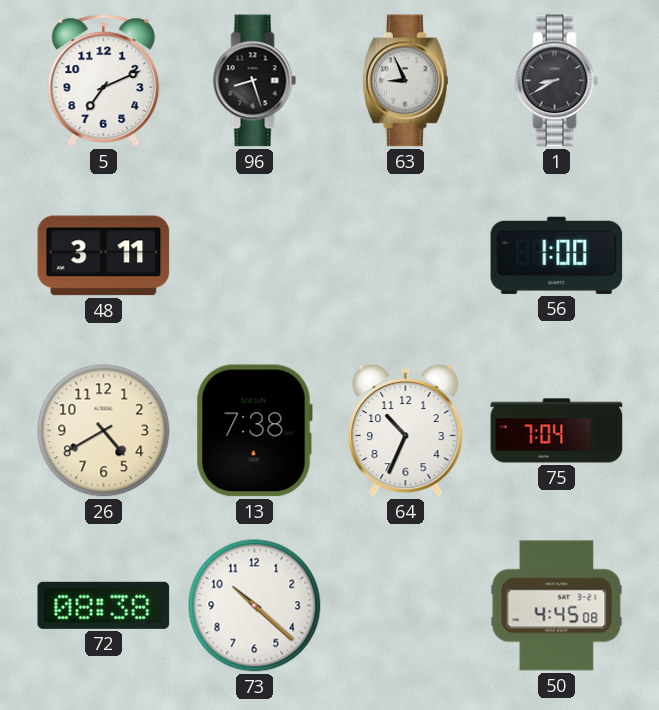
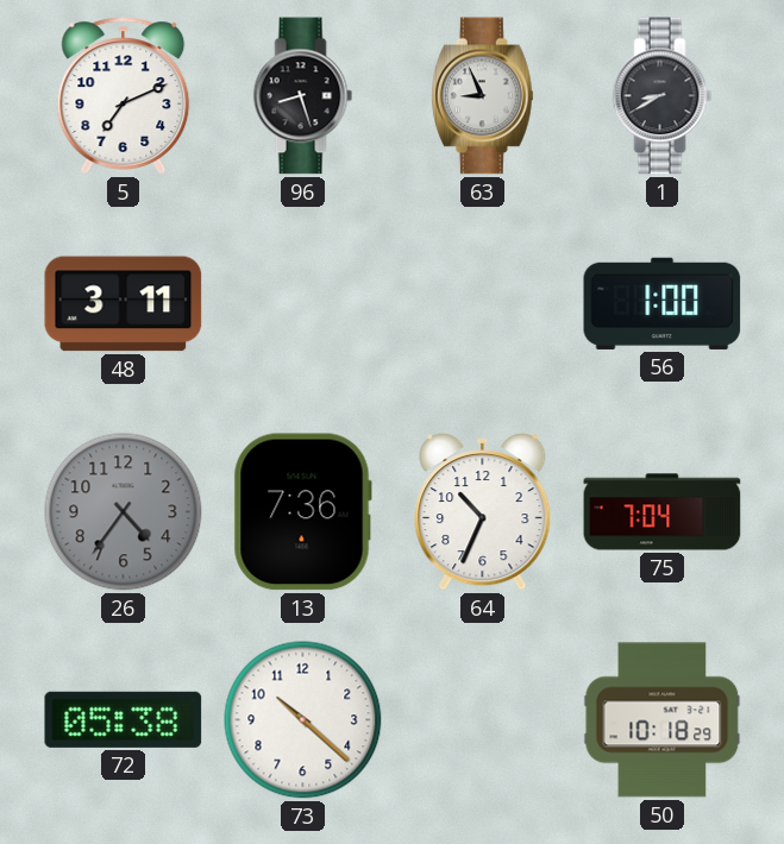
26: 4:40 -> 4:36 (124, 512)
26 dial: cream -> grey (124, 512)
13: 7:38 -> 7:36 (302, 512)
72: 08:38 -> 05:38 (124, 719)
50: 4:45 -> 10:18 (663, 720)
